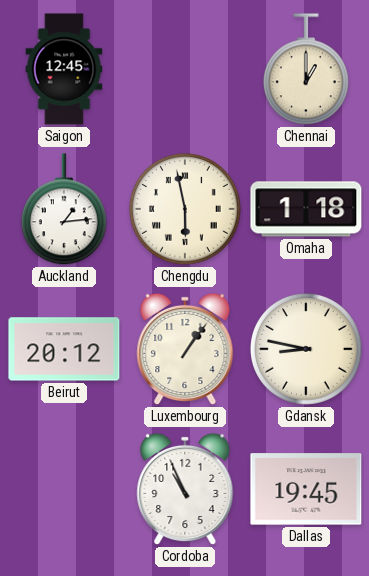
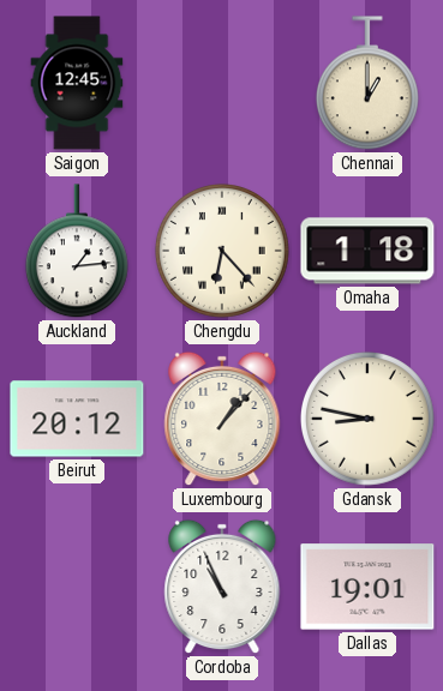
Chengdu: 5:58 -> 6:23 (222, 251)
Luxembourg: 1:06 -> 1:07 (222, 419)
Dallas: 19:45 -> 19:01 (367, 587)
